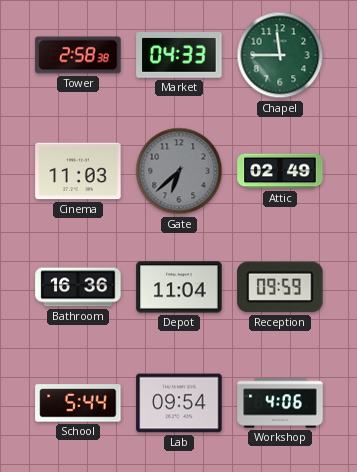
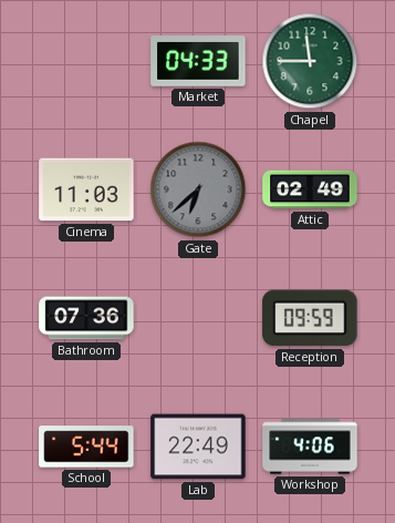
Tower: 2:58 -> none (78, 55)
Bathroom: 16:36 -> 07:36 (86, 318)
Depot: 11:04 -> none (179, 287)
Lab: 09:54 -> 22:49 (198, 447)
